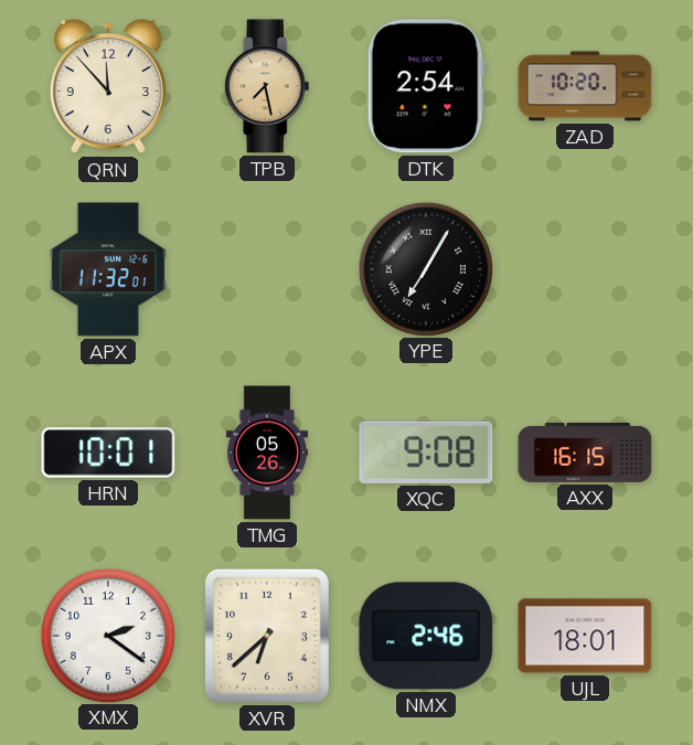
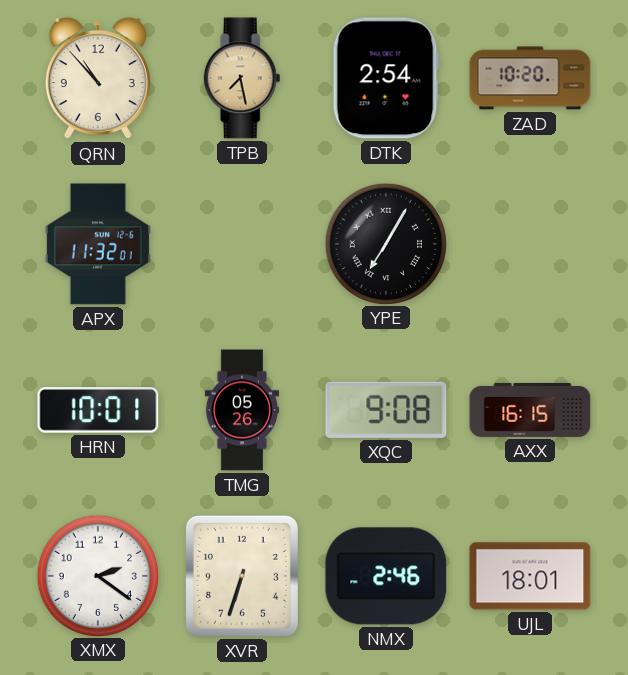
QRN: 11:53 -> 10:53 (98, 79)
XVR: 6:38 -> 6:33 (242, 576)
